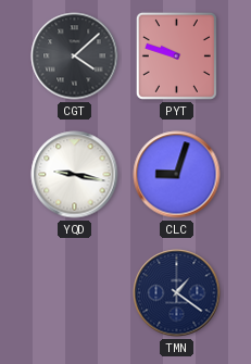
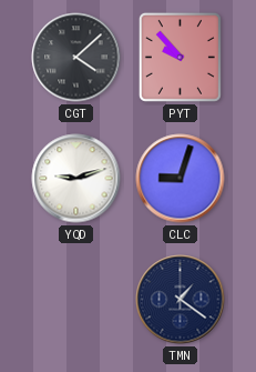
PYT: 9:48 -> 9:53 (180, 57)
YQD: 9:17 -> 9:12 (76, 179)
